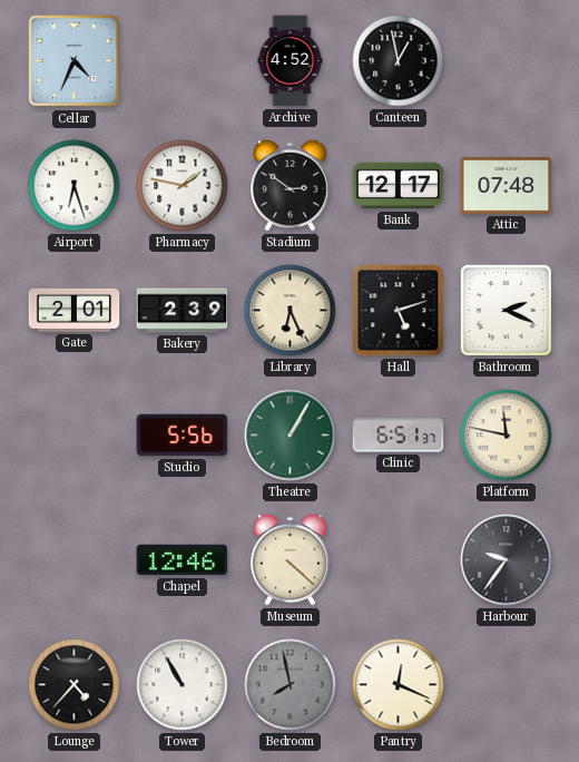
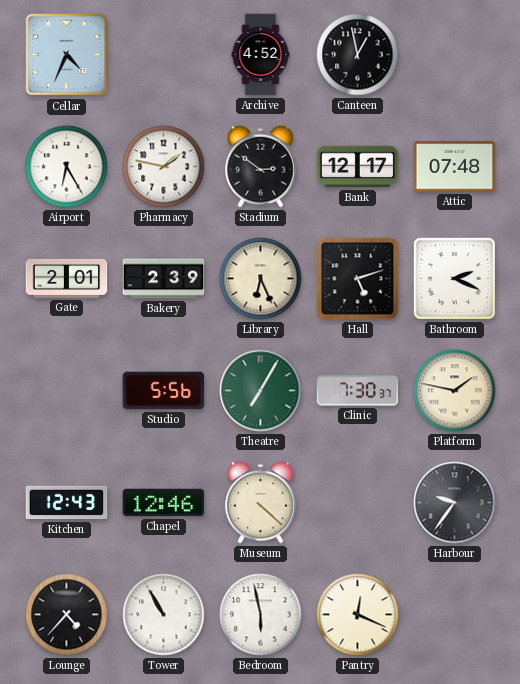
Airport: 6:27 -> 6:25 (67, 167)
Theatre: 1:05 -> 7:05 (261, 391)
Clinic: 6:51 -> 7:30 (358, 391)
Platform: 11:47 -> 1:47 (455, 391)
Kitchen: none -> 12:43 (67, 503)
Bedroom: 7:58 -> 5:58 (261, 615)
Bedroom dial: grey -> white (261, 615)
